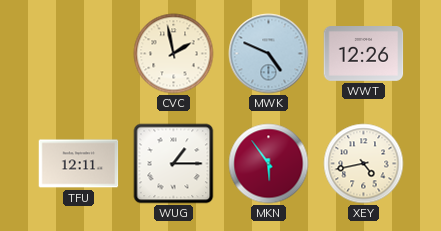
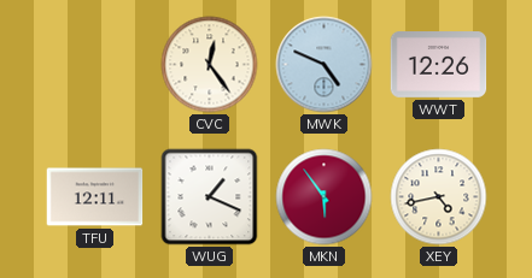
CVC: 1:58 -> 12:24 (210, 65)
WUG: 1:15 -> 1:19 (210, 197)
